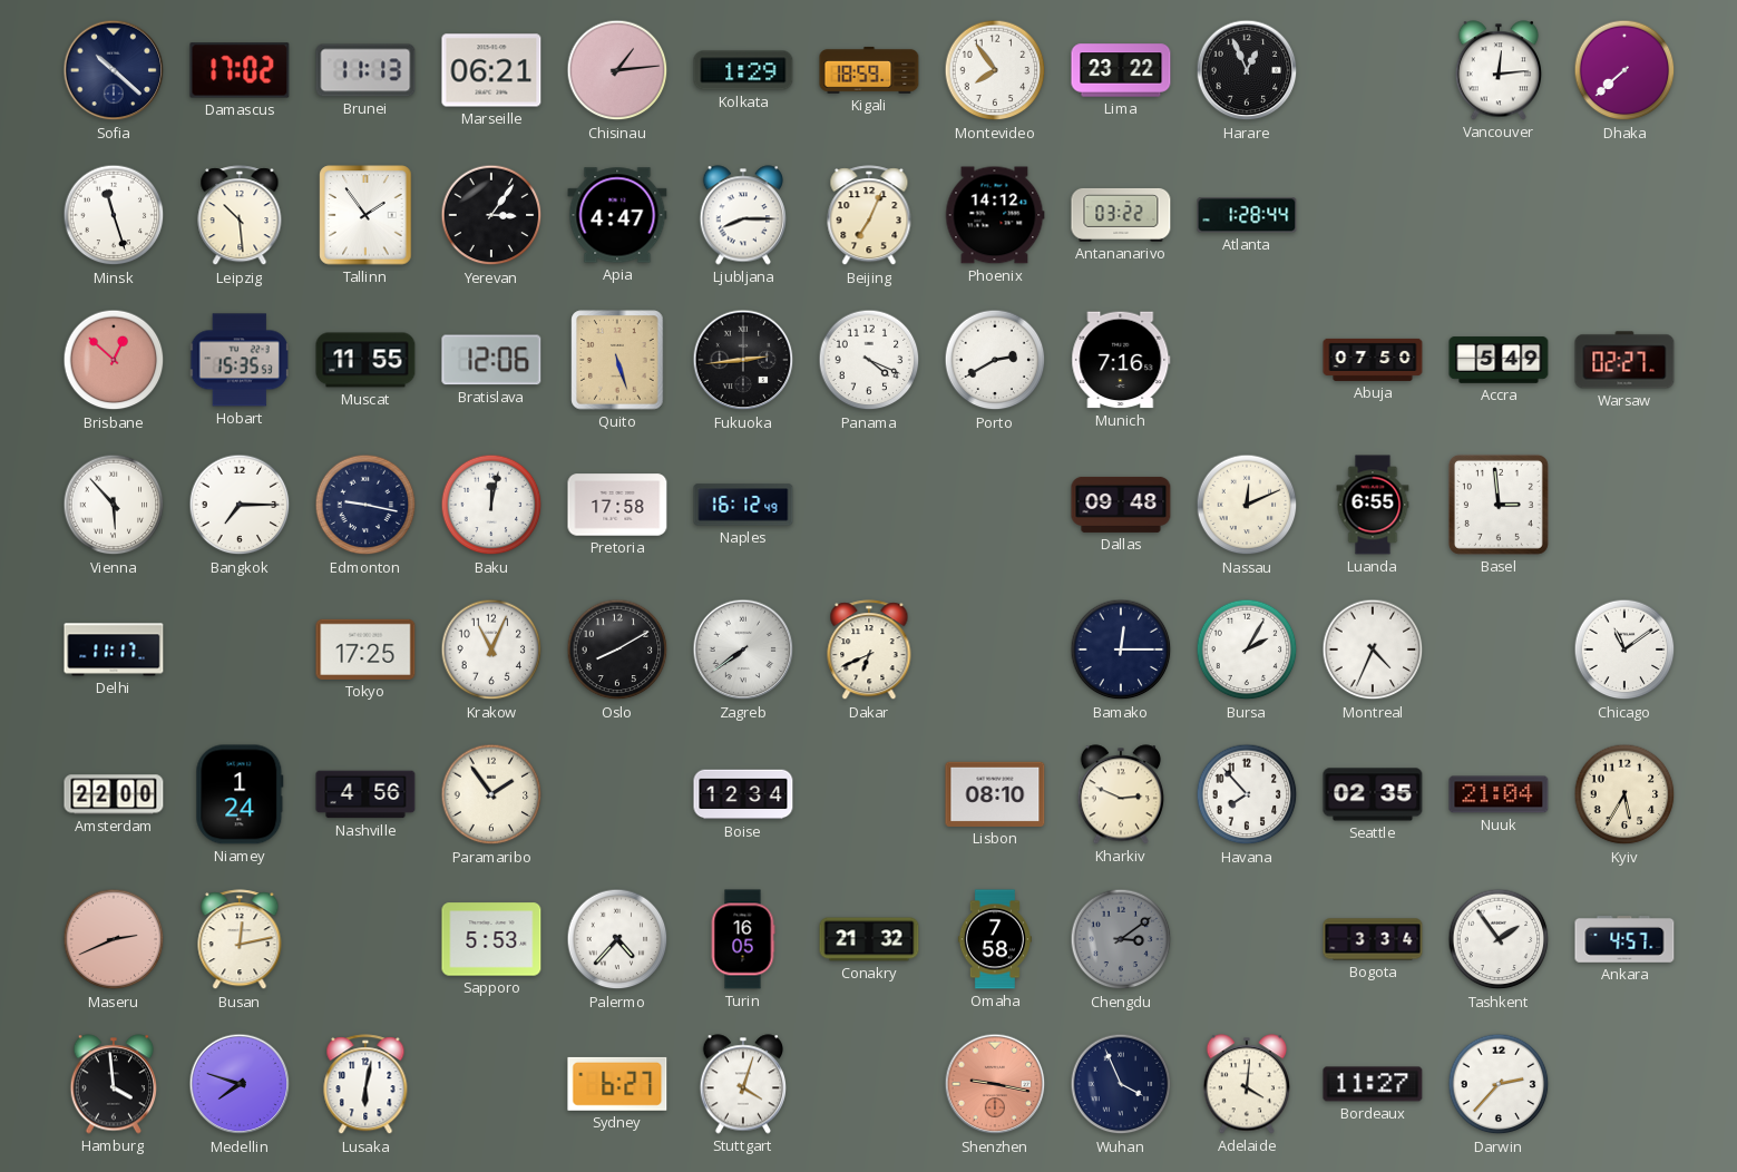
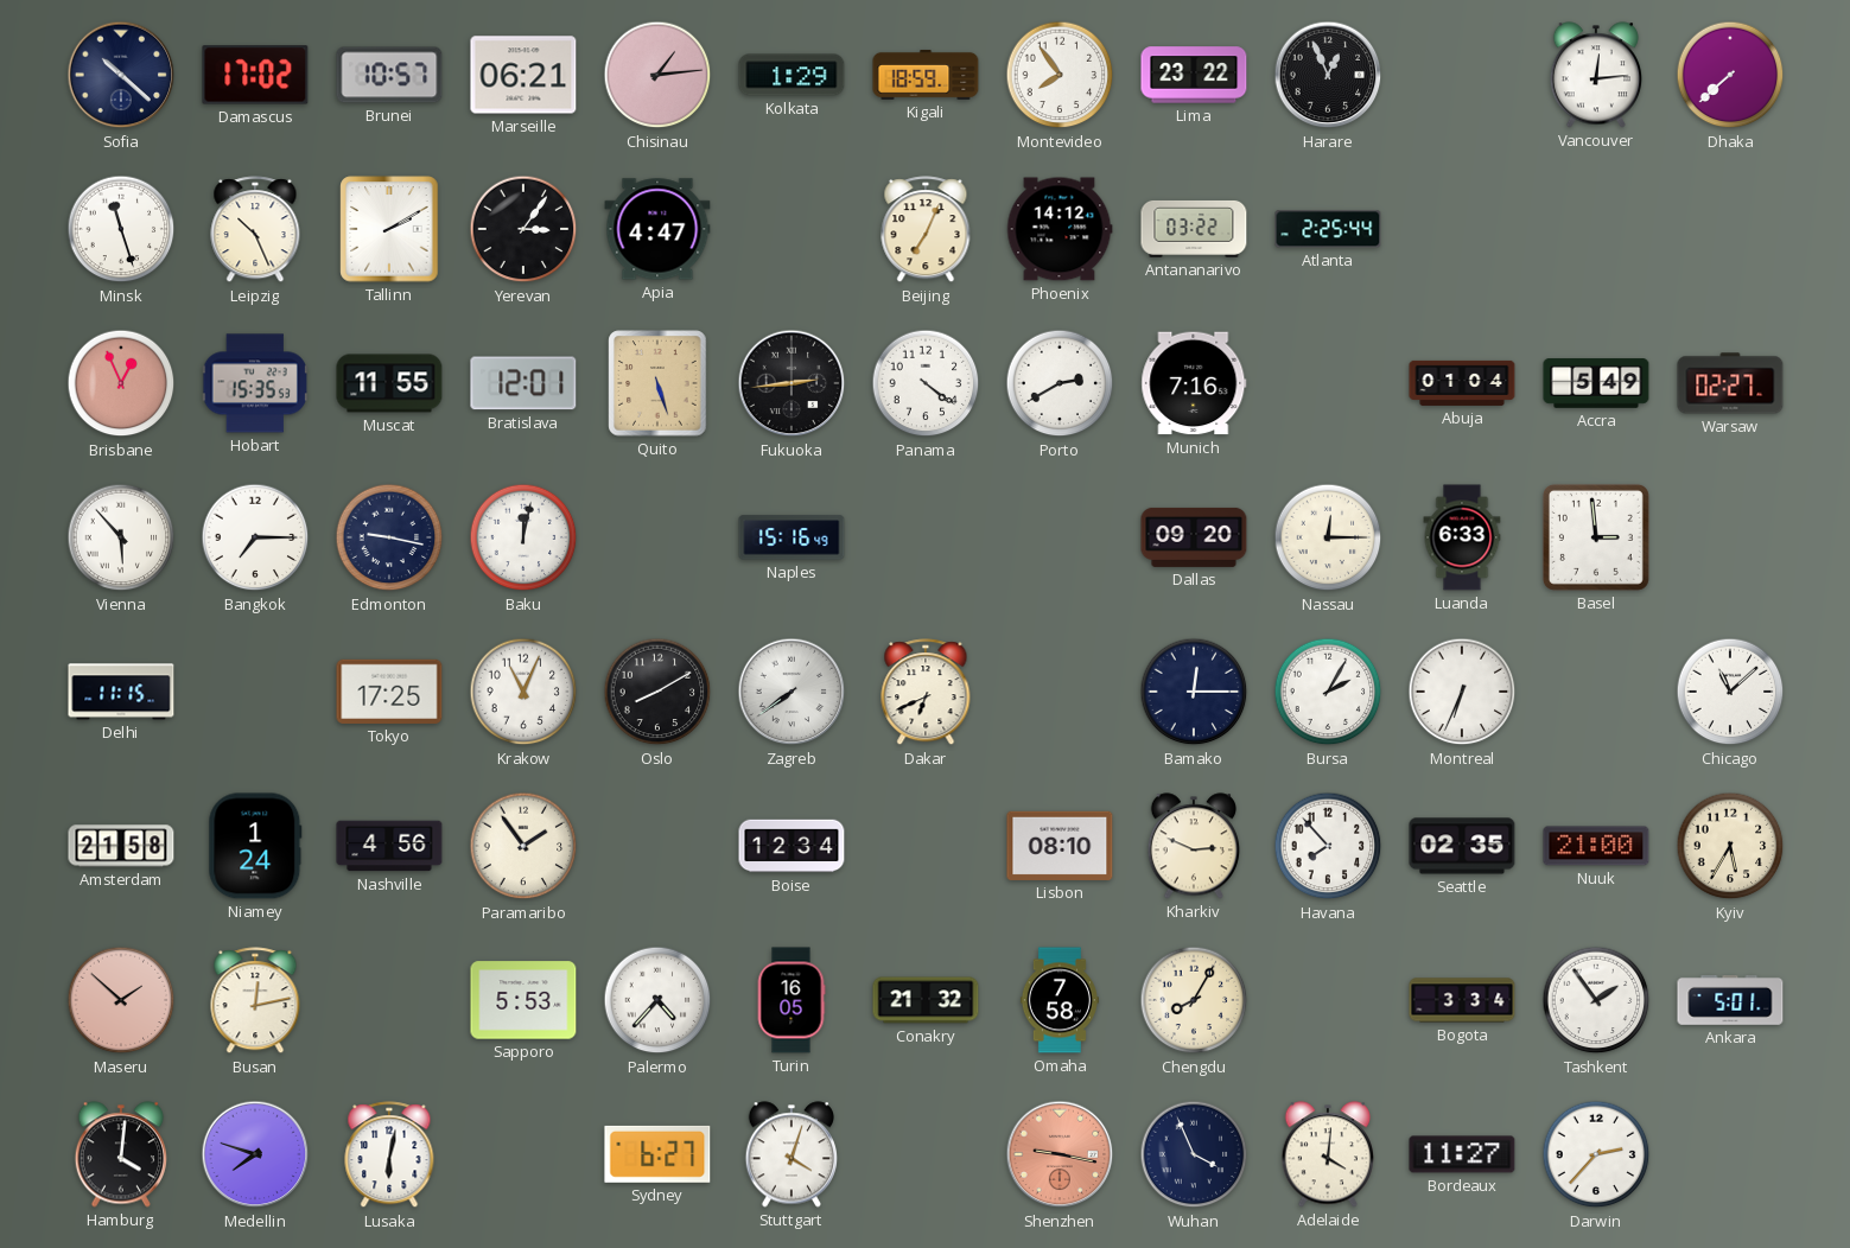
Brunei: 11:13 -> 10:57 (389, 75)
Leipzig: 10:29 -> 10:26 (255, 230)
Tallinn: 1:54 -> 2:10 (389, 229)
Ljubljana: 8:15 -> none (742, 215)
Atlanta: 1:28 -> 2:25 (1328, 229)
Brisbane: 12:52 -> 12:56 (121, 383)
Bratislava: 12:06 -> 12:01 (523, 383)
Panama: 4:19 -> 4:21 (926, 383)
Abuja: 07:50 -> 01:04 (1462, 383)
Pretoria: 17:58 -> none (617, 505)
Naples: 16:12 -> 15:16 (792, 537)
Dallas: 09:48 -> 09:20 (1194, 537)
Nassau: 12:11 -> 12:15 (1328, 537)
Luanda: 6:55 -> 6:33 (1462, 537)
Delhi: 11:17 -> 11:15 (121, 692)
Montreal: 4:34 -> 6:34 (1462, 692)
Chicago: 11:09 -> 11:08 (1730, 692)
Amsterdam: 22:00 -> 21:58 (121, 846)
Nuuk: 21:04 -> 21:00 (1596, 846)
Maseru: 2:41 -> 1:52 (121, 1000)
Chengdu: 3:09 -> 8:05 (1194, 1000)
Chengdu dial: grey -> cream (1194, 1000)
Ankara: 4:57 -> 5:01 (1730, 1001)
Hamburg: 3:59 -> 4:01 (120, 1154)
